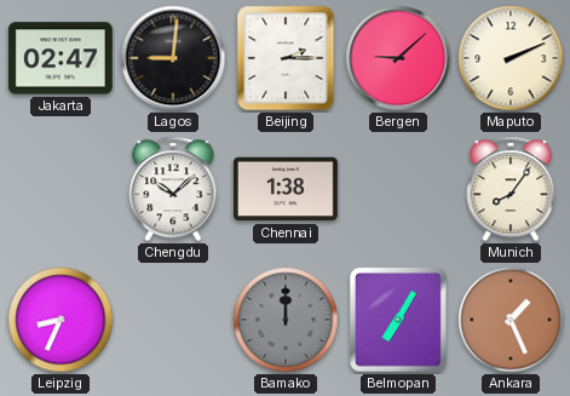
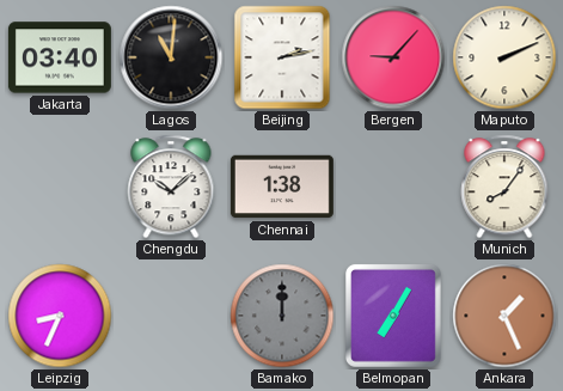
Jakarta: 02:47 -> 03:40 (60, 57)
Lagos: 9:01 -> 11:01 (171, 57)
Beijing: 2:15 -> 2:13 (282, 57)
Bergen: 9:08 -> 9:07 (393, 57)
